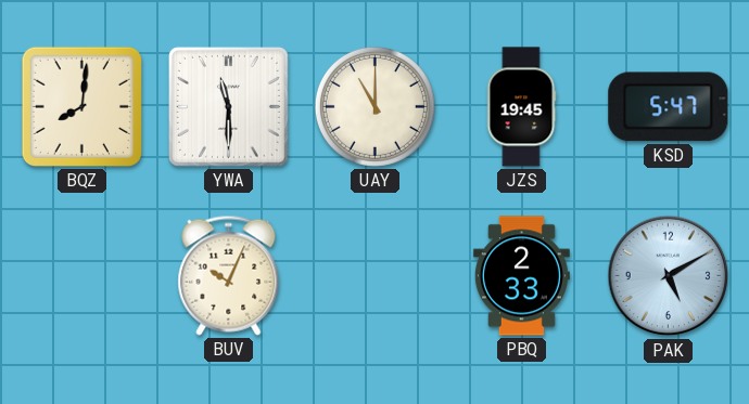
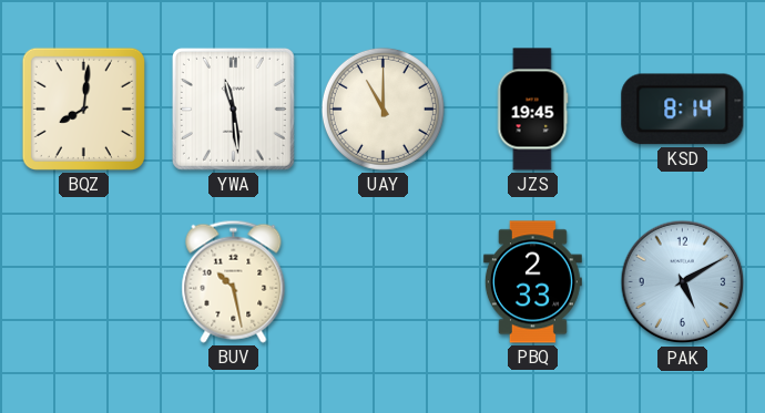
YWA: 11:30 -> 11:29 (233, 109)
KSD: 5:47 -> 8:14 (683, 110)
BUV: 10:04 -> 10:28 (234, 281)
